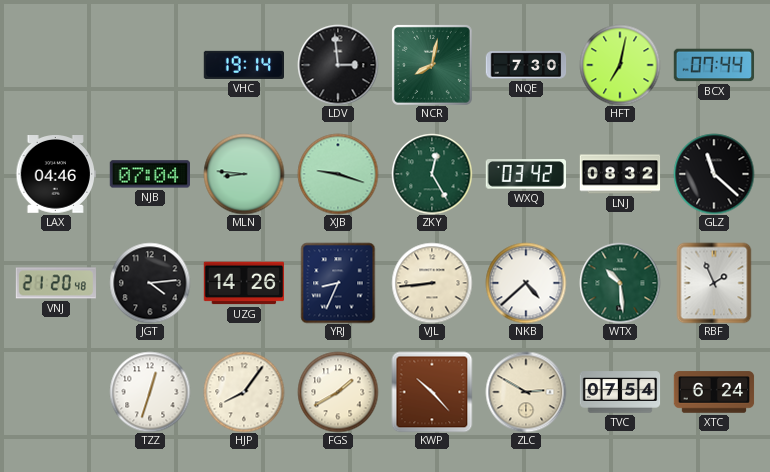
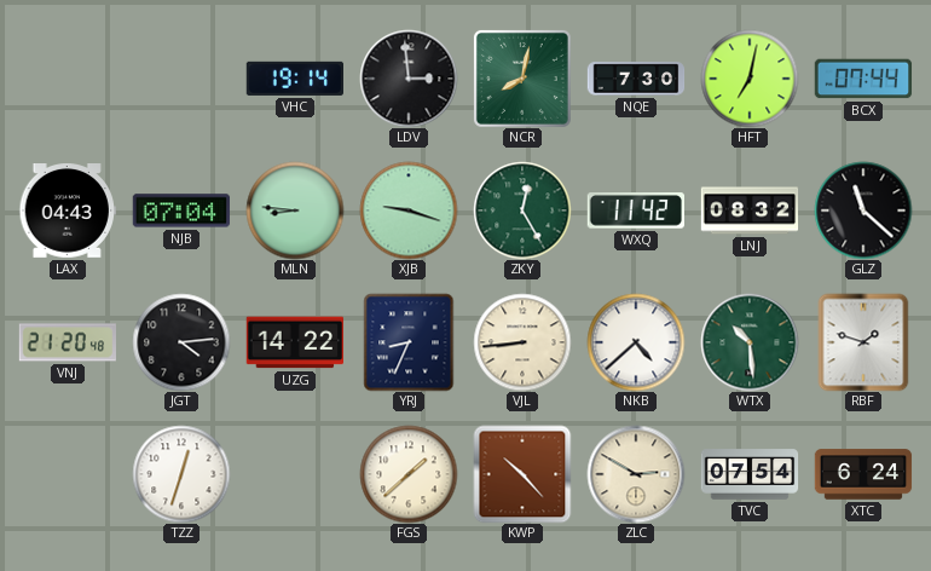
LAX: 04:46 -> 04:43 (66, 212)
WXQ: 03:42 -> 11:42 (635, 210)
UZG: 14:26 -> 14:22 (294, 342)
RBF: 1:56 -> 1:48 (863, 342)
HJP: 8:06 -> none (244, 392)
FGS: 1:40 -> 1:38 (409, 474)
